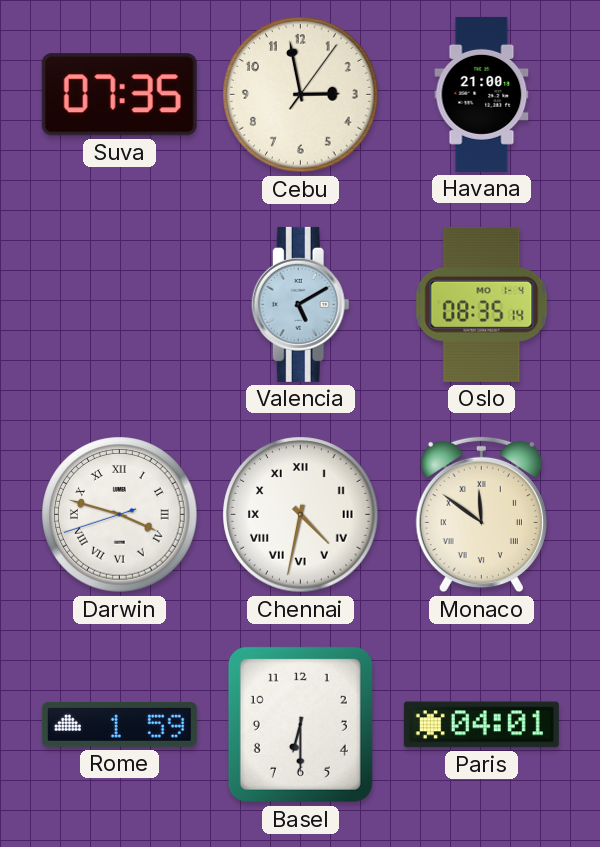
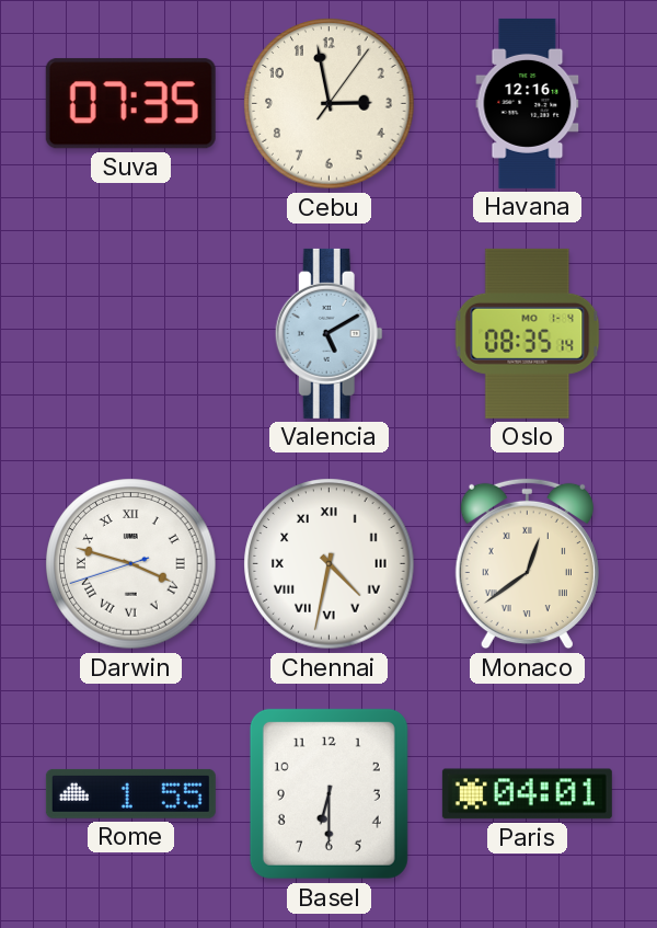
Havana: 21:00 -> 12:16 (528, 103)
Monaco: 11:51 -> 12:39 (527, 564)
Rome: 1:59 -> 1:55 (130, 793)
